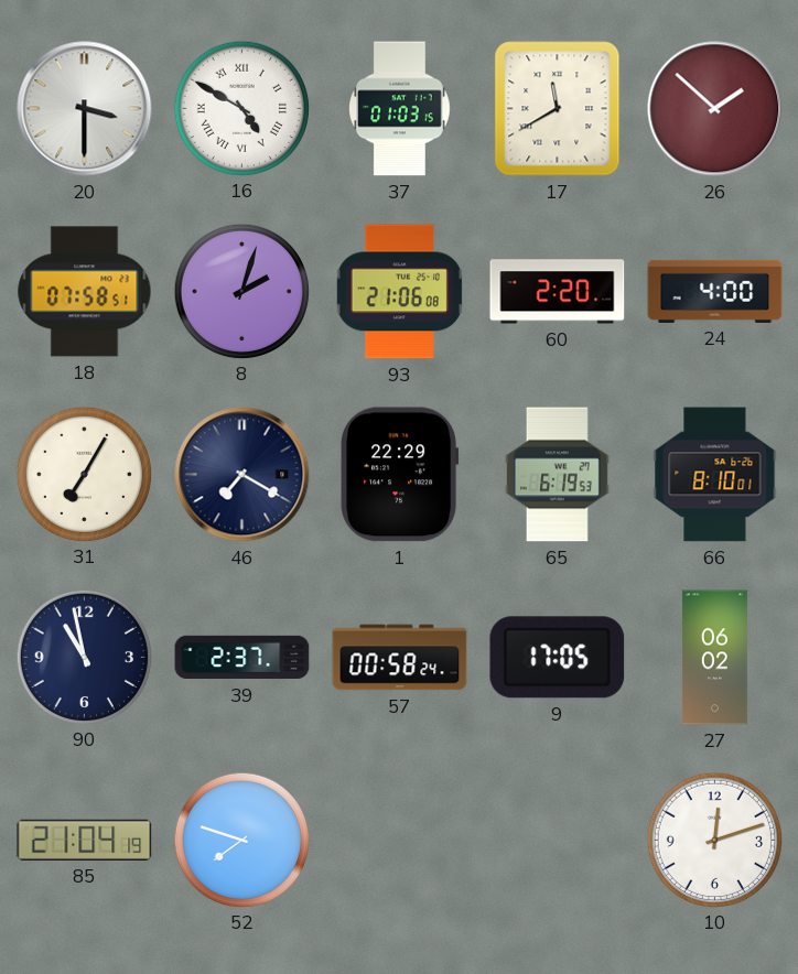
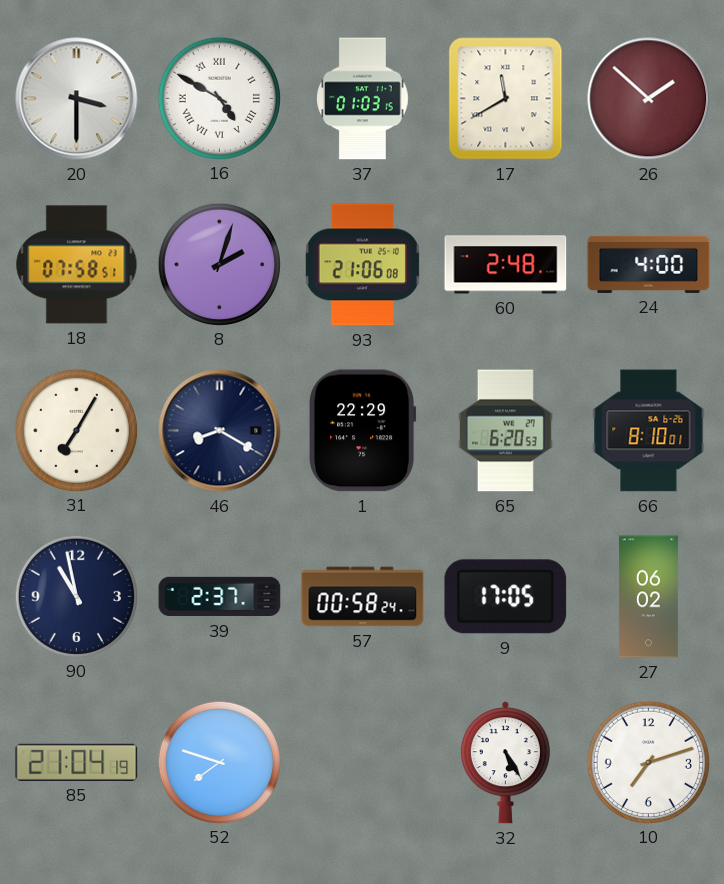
60: 2:20 -> 2:48 (506, 265)
46: 7:20 -> 8:20 (220, 431)
65: 6:19 -> 6:20 (505, 431)
32: none -> 5:25 (505, 763)
10: 12:12 -> 7:12 (648, 762)
